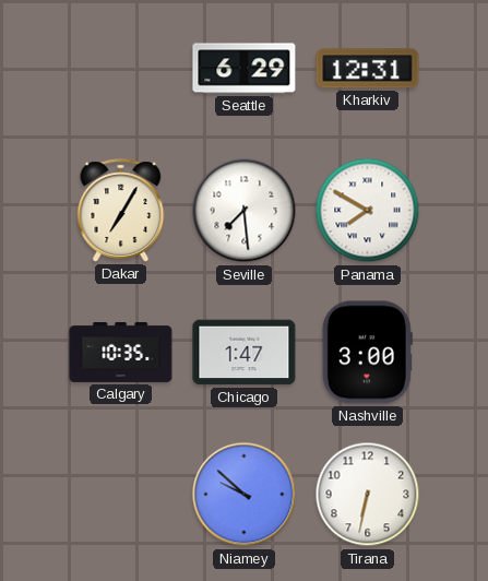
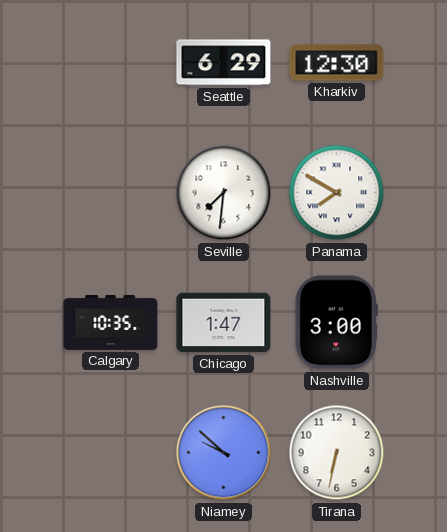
Kharkiv: 12:31 -> 12:30 (337, 63)
Dakar: 7:05 -> none (121, 211)
Seville: 7:29 -> 7:31 (224, 193)
